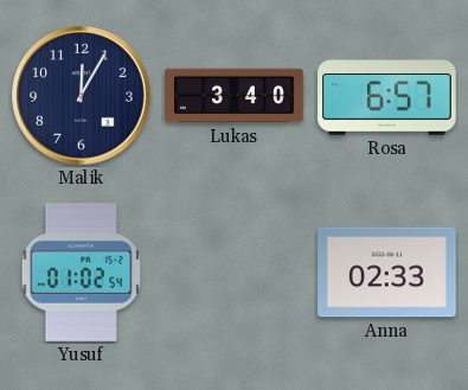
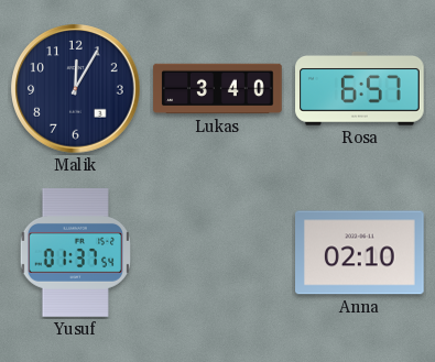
Yusuf: 01:02 -> 01:37 (75, 253)
Anna: 02:33 -> 02:10 (360, 253)
